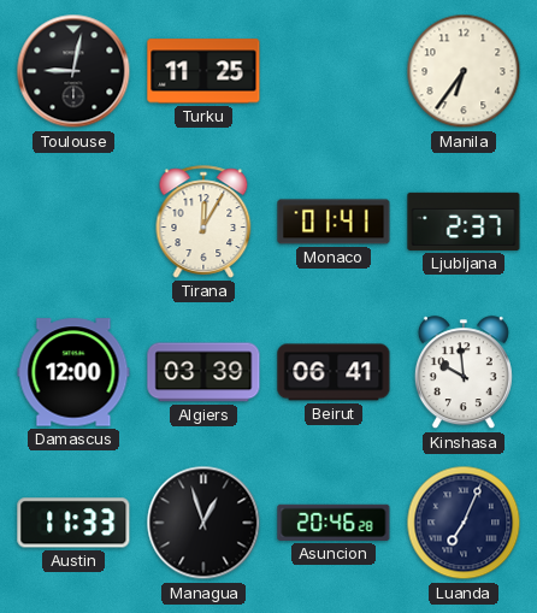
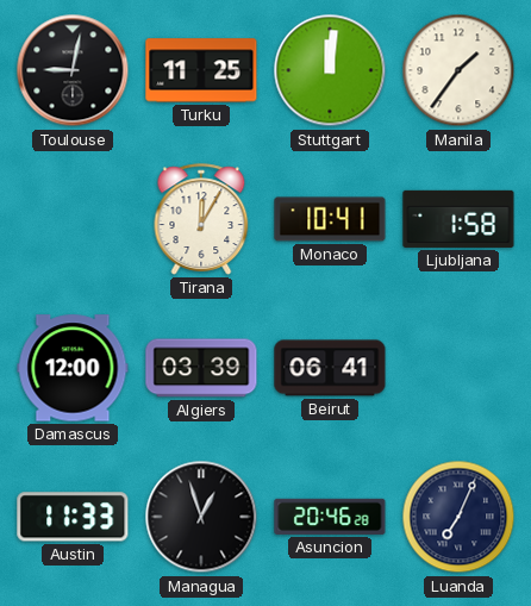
Stuttgart: none -> 12:01 (330, 70)
Manila: 6:36 -> 1:36 (458, 70)
Monaco: 01:41 -> 10:41 (330, 219)
Ljubljana: 2:37 -> 1:58 (458, 219)
Kinshasa: 9:59 -> none (464, 373)
